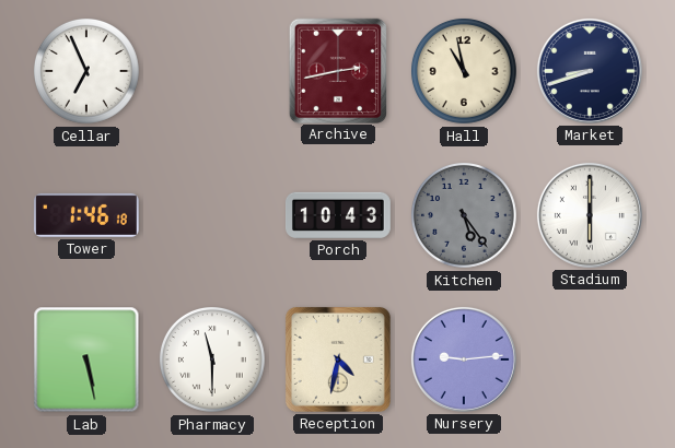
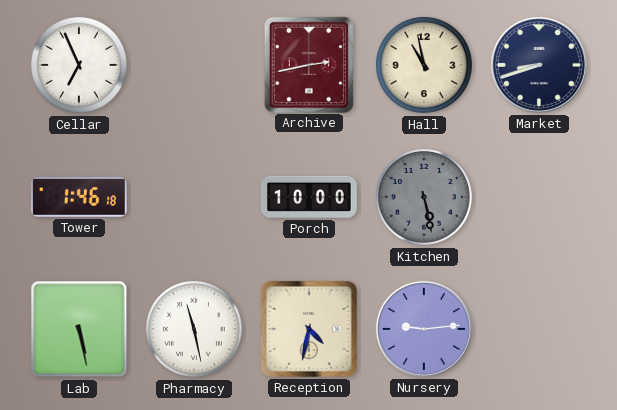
Porch: 10:43 -> 10:00 (309, 197)
Kitchen: 5:24 -> 5:28 (424, 197)
Stadium: 6:00 -> none (590, 215)
Pharmacy: 11:30 -> 11:28 (194, 329)
